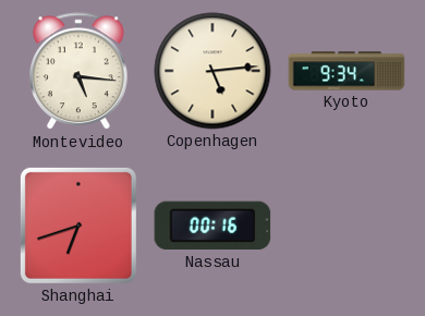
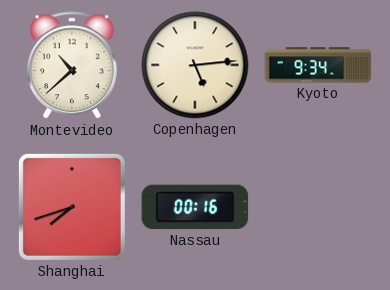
Montevideo: 5:16 -> 10:38 (73, 66)
Shanghai: 6:42 -> 7:42 (72, 207)
